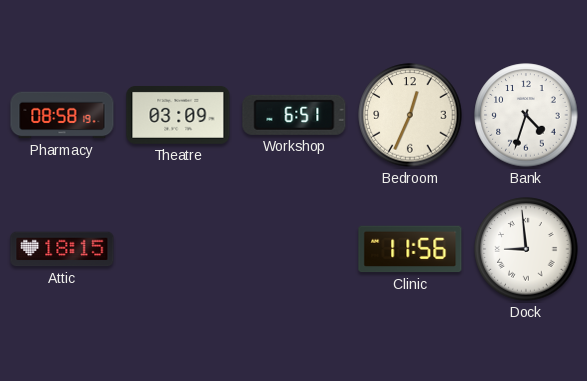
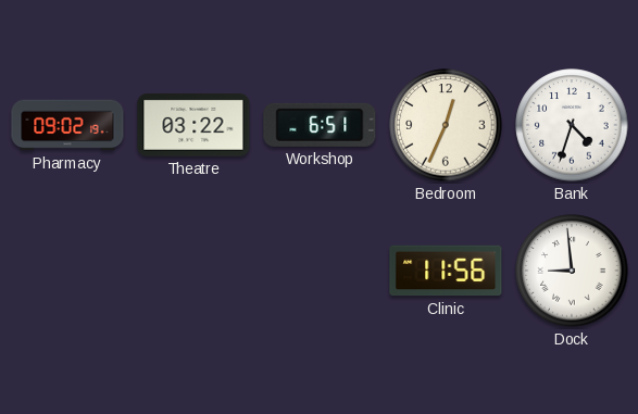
Pharmacy: 08:58 -> 09:02 (67, 125)
Theatre: 03:09 -> 03:22 (193, 126)
Attic: 18:15 -> none (62, 249)
